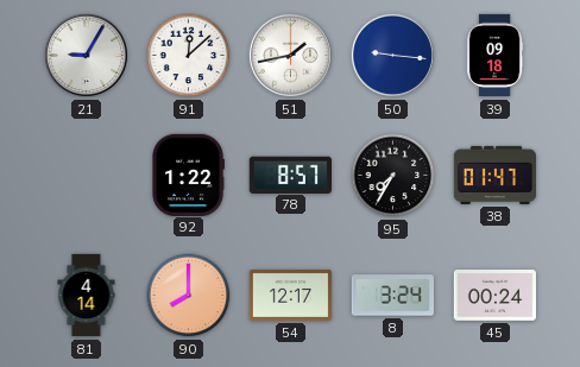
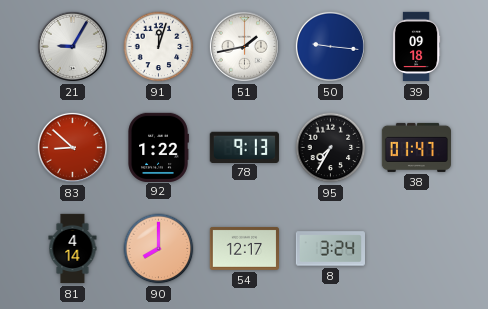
91: 12:08 -> 12:03 (159, 47)
83: none -> 8:52 (72, 147)
78: 8:57 -> 9:13 (244, 147)
45: 00:24 -> none (494, 296)
